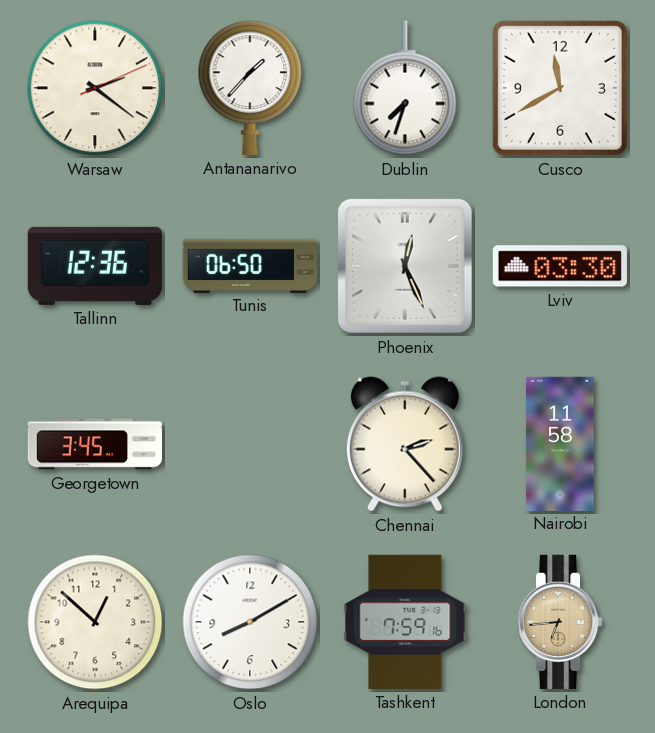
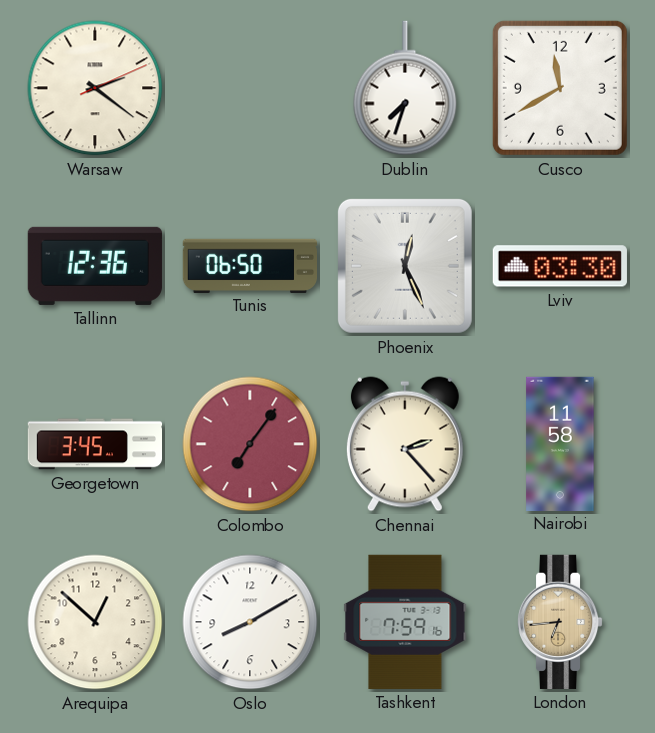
Antananarivo: 1:37 -> none (250, 88)
Colombo: none -> 7:06 (250, 444)
